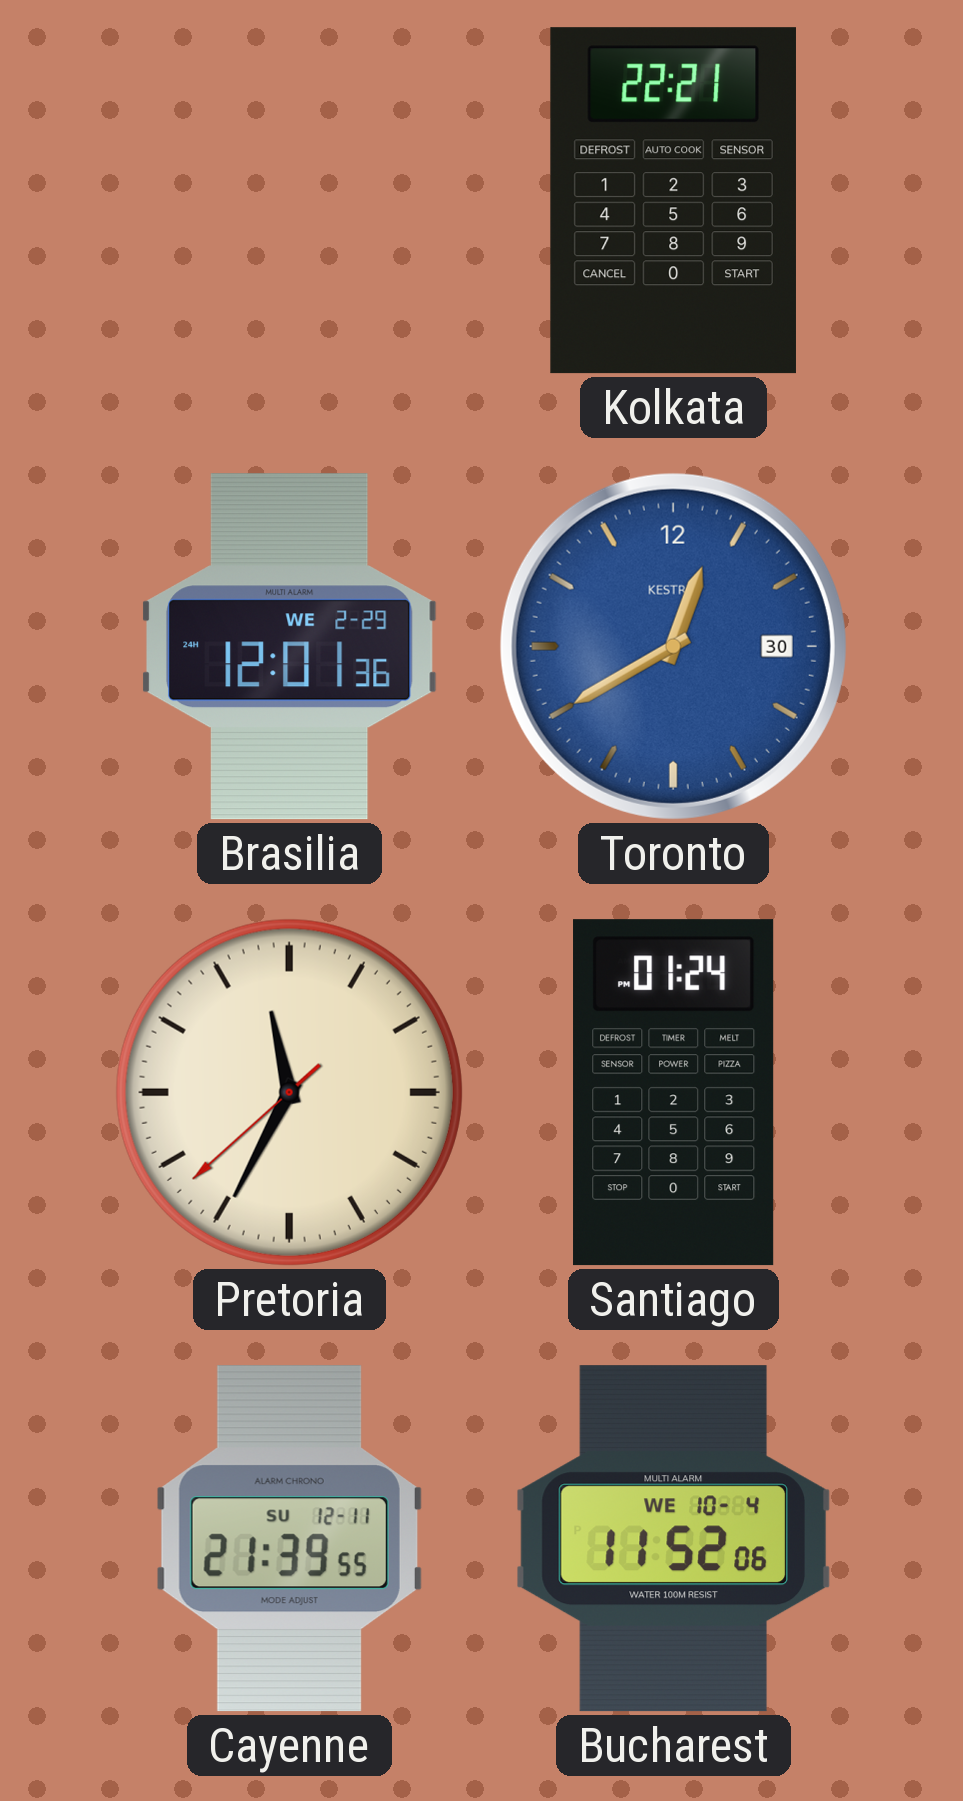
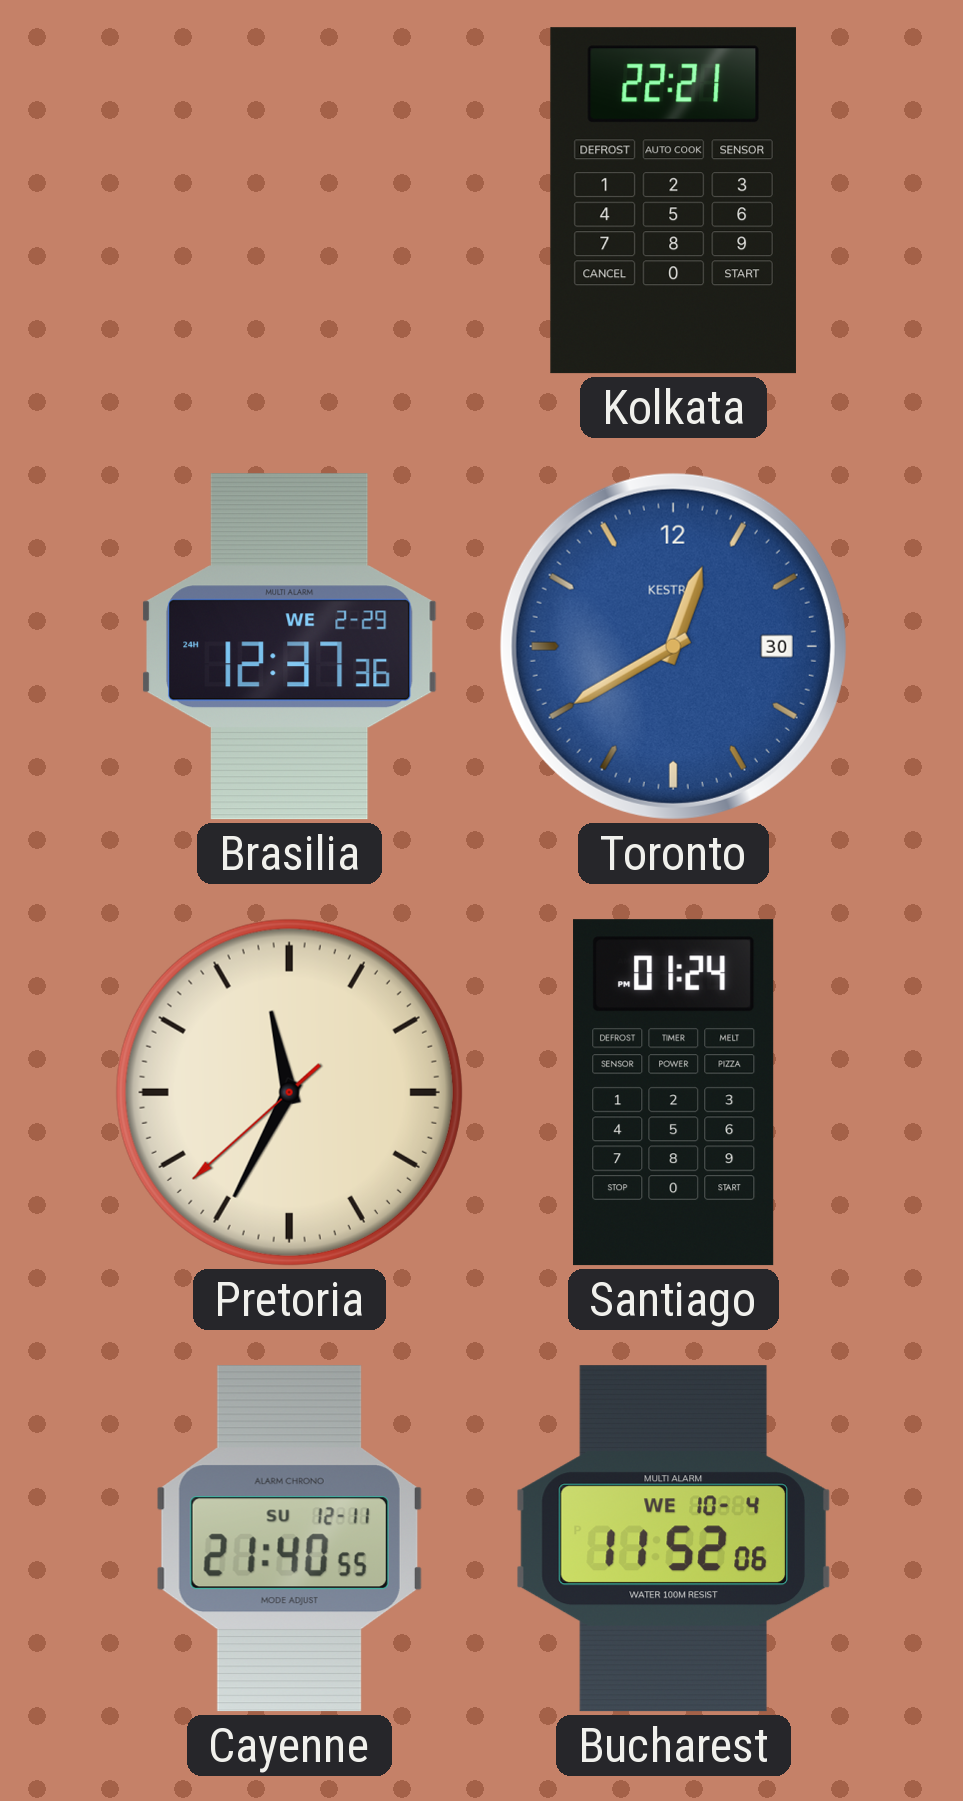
Brasilia: 12:01 -> 12:37 (290, 647)
Cayenne: 21:39 -> 21:40 (289, 1539)
